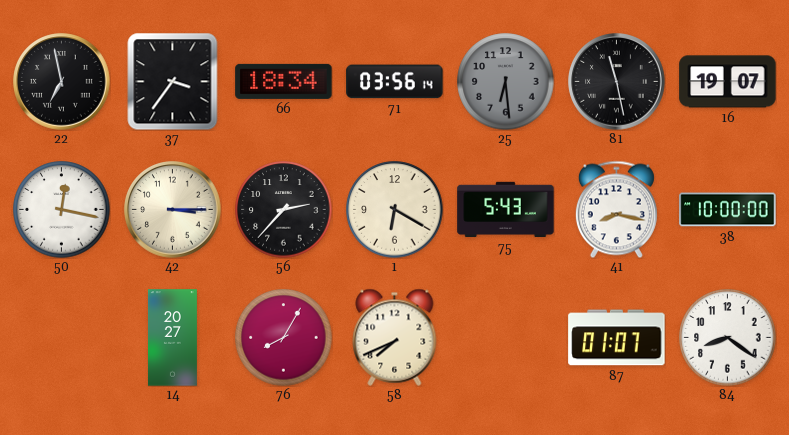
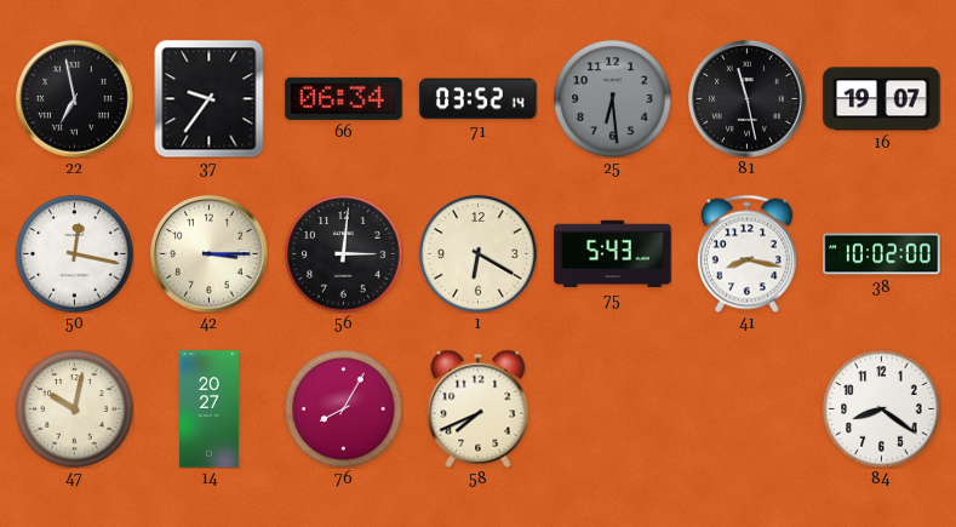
37: 3:36 -> 9:36 (210, 98)
66: 18:34 -> 06:34 (344, 98)
71: 03:56 -> 03:52 (479, 99)
56: 2:37 -> 3:01 (344, 254)
38: 10:00 -> 10:02 (882, 254)
47: none -> 10:02 (75, 409)
87: 01:07 -> none (617, 338)
